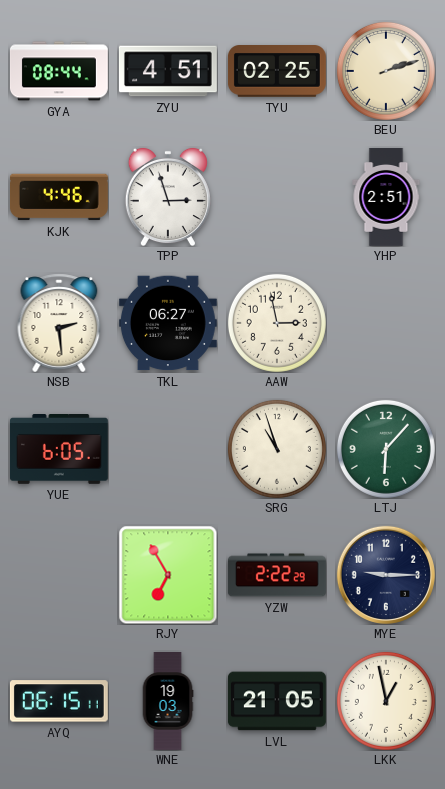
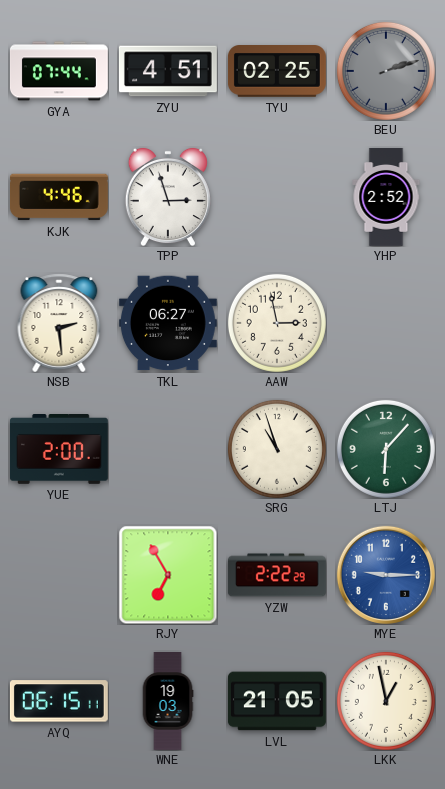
GYA: 08:44 -> 07:44 (59, 71)
BEU dial: cream -> grey (386, 71)
YHP: 2:51 -> 2:52 (386, 197)
YUE: 6:05 -> 2:00 (59, 450)
MYE dial: navy -> blue (386, 575)
